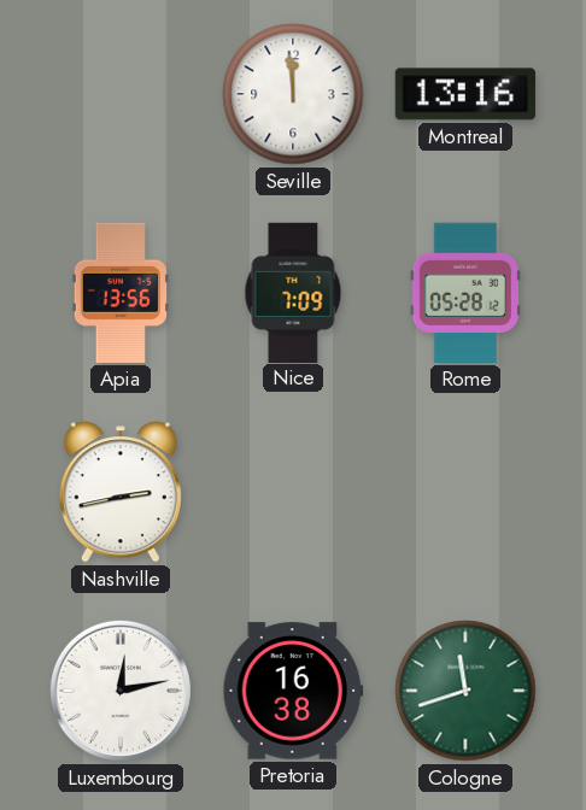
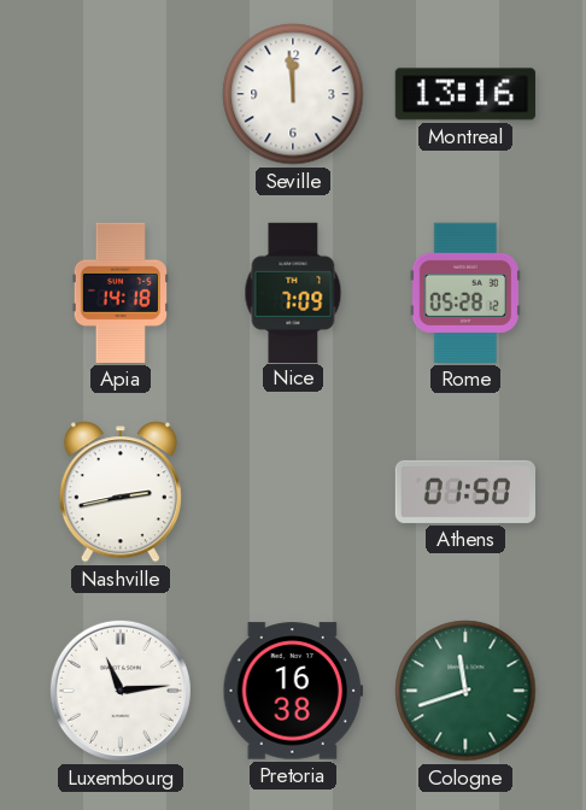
Apia: 13:56 -> 14:18 (119, 293)
Athens: none -> 01:50 (464, 492)
Luxembourg: 12:13 -> 11:14 (121, 691)
